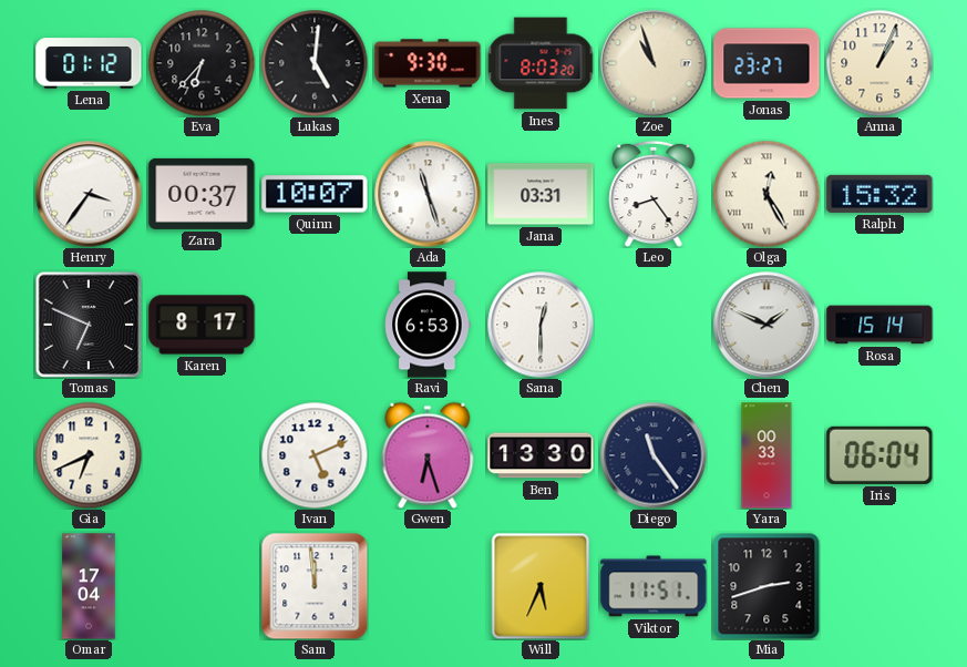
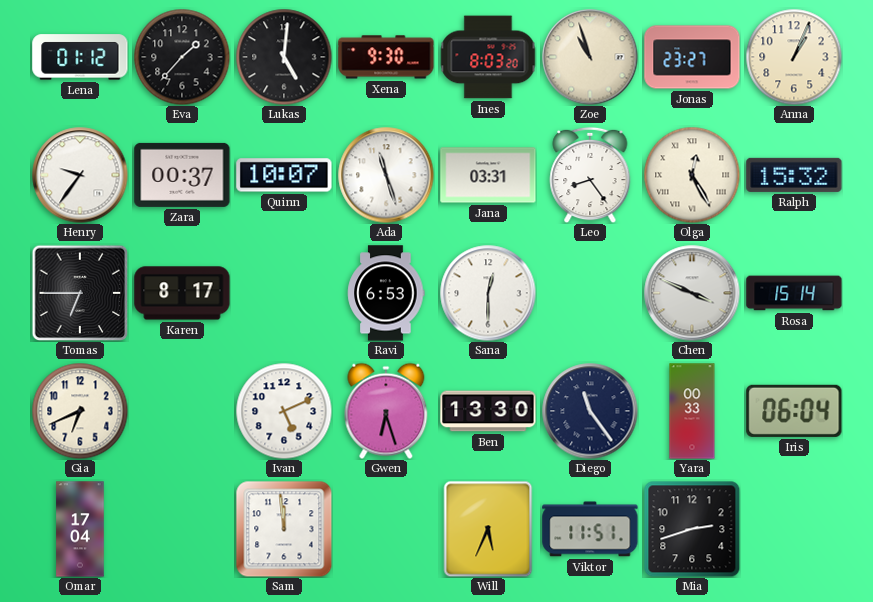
Eva: 6:37 -> 1:37 (182, 57)
Henry: 3:36 -> 9:36 (80, 175)
Tomas: 6:49 -> 6:45 (80, 293)
Chen: 1:49 -> 3:49 (692, 293)
